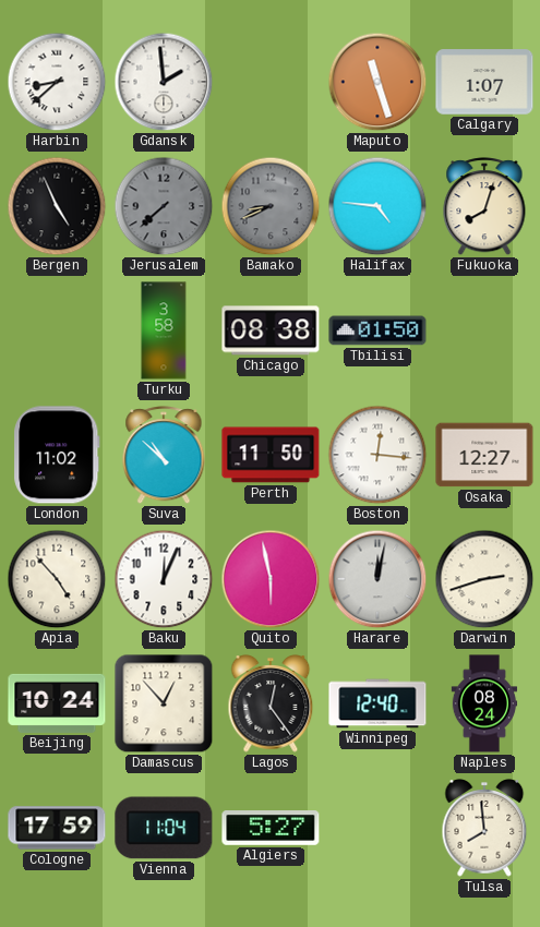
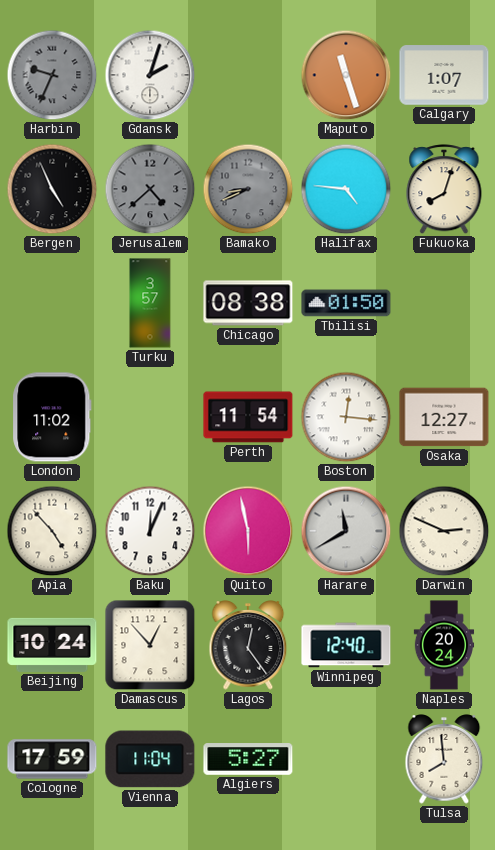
Harbin: 8:38 -> 9:34 (52, 75)
Harbin dial: white -> grey (52, 75)
Gdansk: 1:59 -> 2:03 (150, 75)
Jerusalem: 7:38 -> 4:38 (150, 189)
Turku: 3:58 -> 3:57 (150, 303)
Suva: 10:52 -> none (164, 456)
Perth: 11:50 -> 11:54 (248, 417)
Harare: 12:02 -> 11:40 (346, 531)
Darwin: 2:42 -> 2:49 (444, 531)
Naples: 08:24 -> 20:24 (444, 645)
